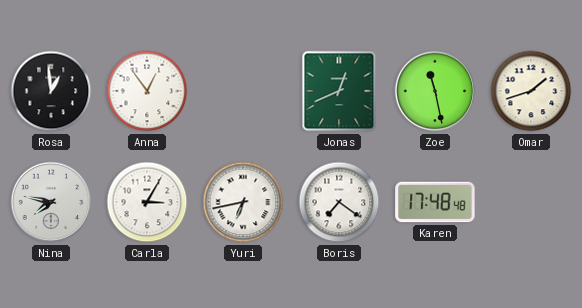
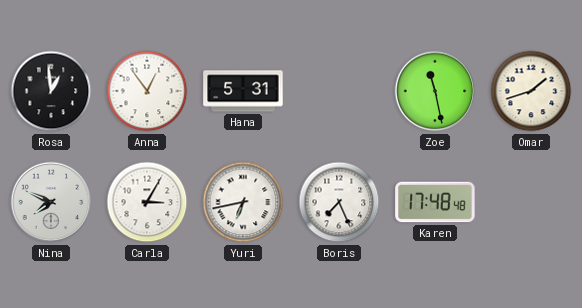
Hana: none -> 5:31 (243, 91)
Jonas: 12:41 -> none (339, 91)
Nina: 7:47 -> 7:49 (51, 202)
Boris: 7:21 -> 7:26 (339, 202)
